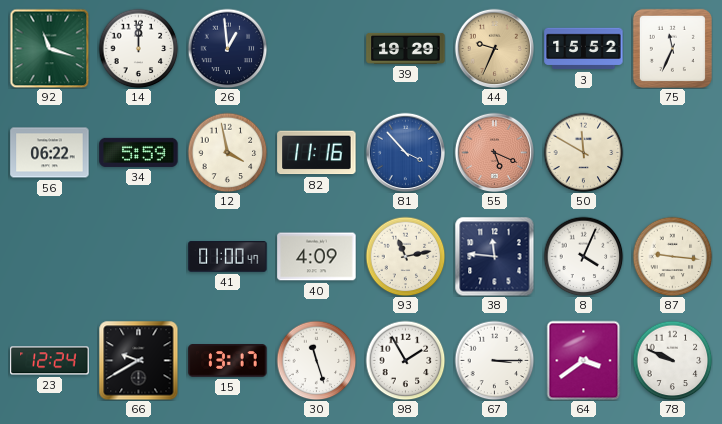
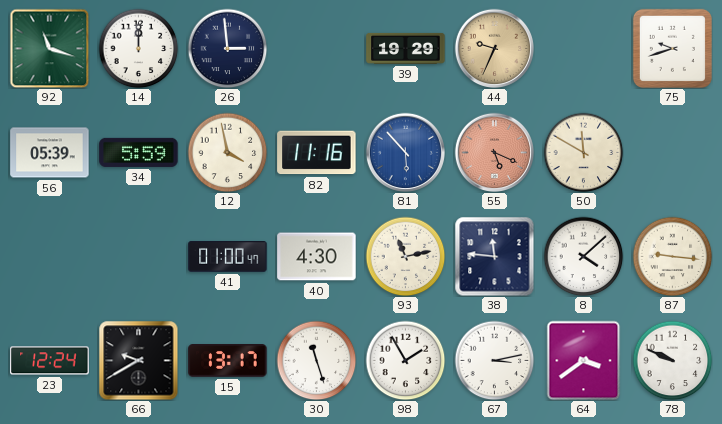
26: 12:59 -> 2:59 (227, 48)
3: 15:52 -> none (584, 49)
75: 11:34 -> 9:42 (672, 48)
56: 06:22 -> 05:39 (50, 153)
81: 3:53 -> 5:53 (405, 152)
40: 4:09 -> 4:30 (317, 257)
8: 4:04 -> 4:08 (583, 256)
67: 3:15 -> 3:13 (494, 360)
